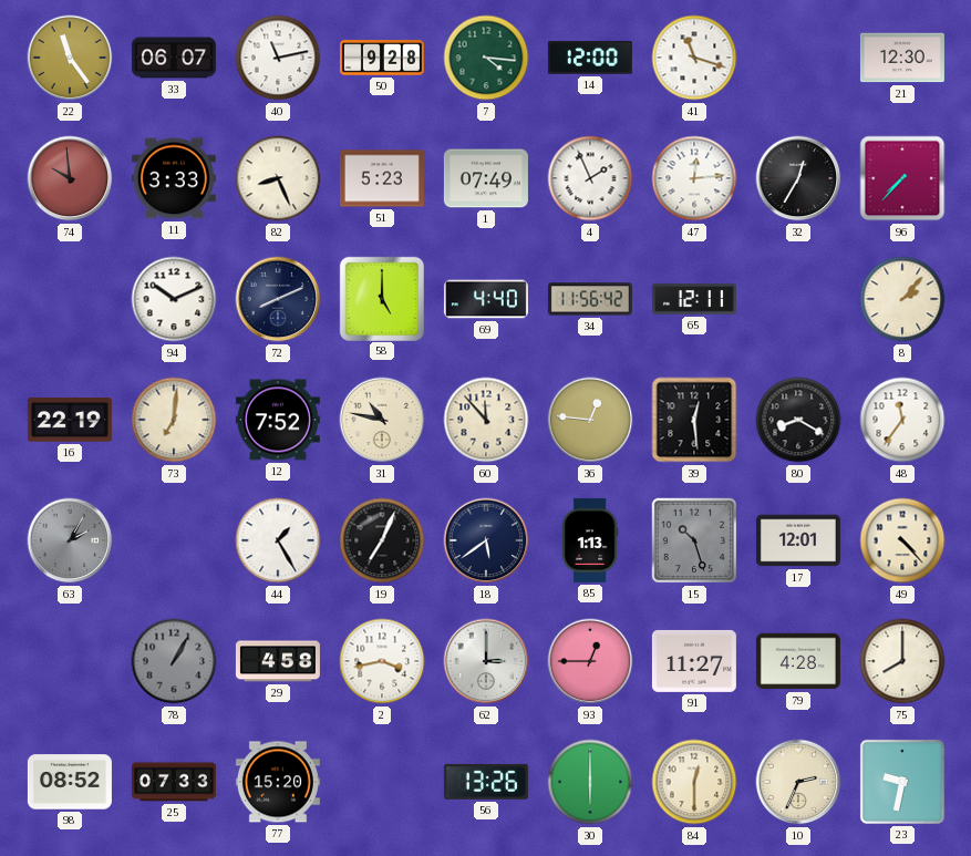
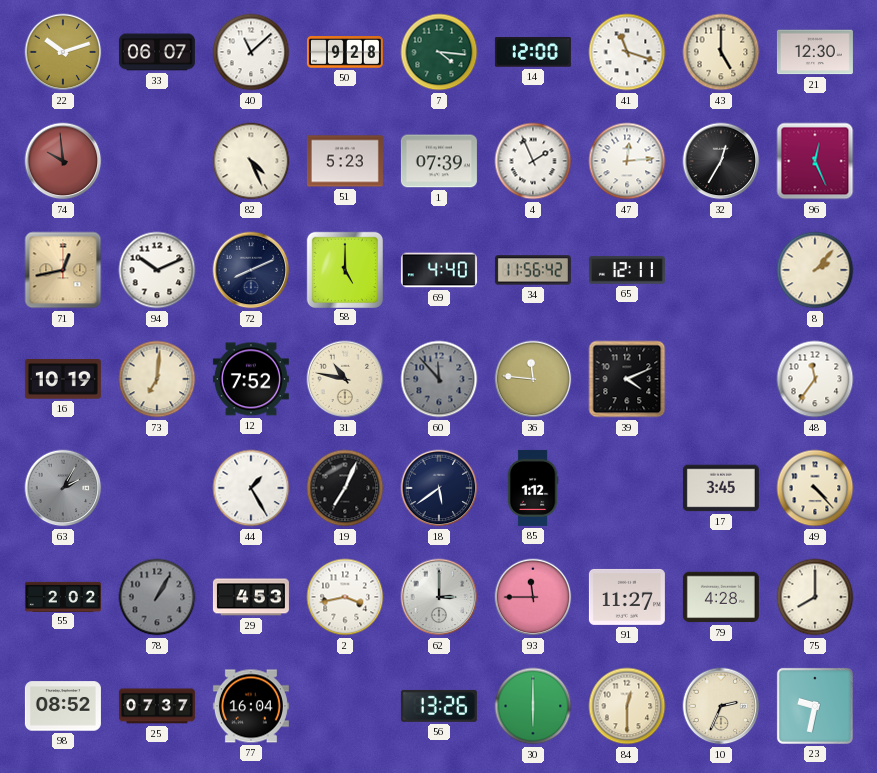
22: 11:24 -> 10:12 (63, 52)
40: 11:13 -> 11:08 (251, 52)
43: none -> 5:00 (721, 52)
11: 3:33 -> none (174, 178)
82: 8:26 -> 4:26 (251, 161)
1: 07:49 -> 07:39 (439, 161)
96: 7:37 -> 12:26 (815, 161)
71: none -> 12:43 (63, 270)
16: 22:19 -> 10:19 (63, 379)
60 dial: cream -> grey (439, 379)
36: 12:46 -> 11:46 (533, 379)
39: 12:29 -> 4:11 (627, 379)
80: 8:20 -> none (798, 420)
85: 1:13 -> 1:12 (533, 488)
15: 10:27 -> none (694, 540)
17: 12:01 -> 3:45 (721, 488)
55: none -> 2:02 (63, 596)
29: 4:58 -> 4:53 (251, 597)
93: 12:45 -> 11:45 (533, 597)
25: 07:33 -> 07:37 (157, 706)
77: 15:20 -> 16:04 (251, 706)
